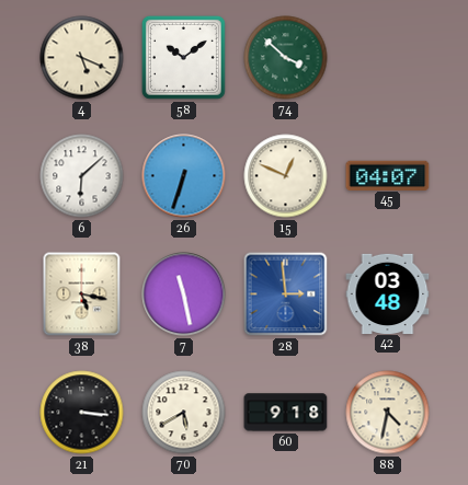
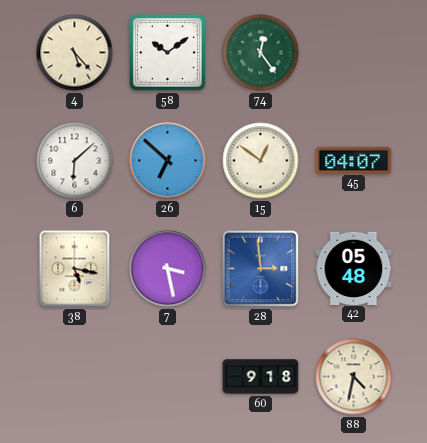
4: 5:19 -> 5:23 (75, 53)
74: 3:52 -> 12:24 (261, 53)
26: 6:33 -> 6:52 (168, 161)
15: 12:49 -> 12:51 (261, 161)
7: 11:28 -> 3:28 (168, 269)
42: 03:48 -> 05:48 (354, 268)
21: 3:16 -> none (82, 413)
70: 5:40 -> none (184, 413)
